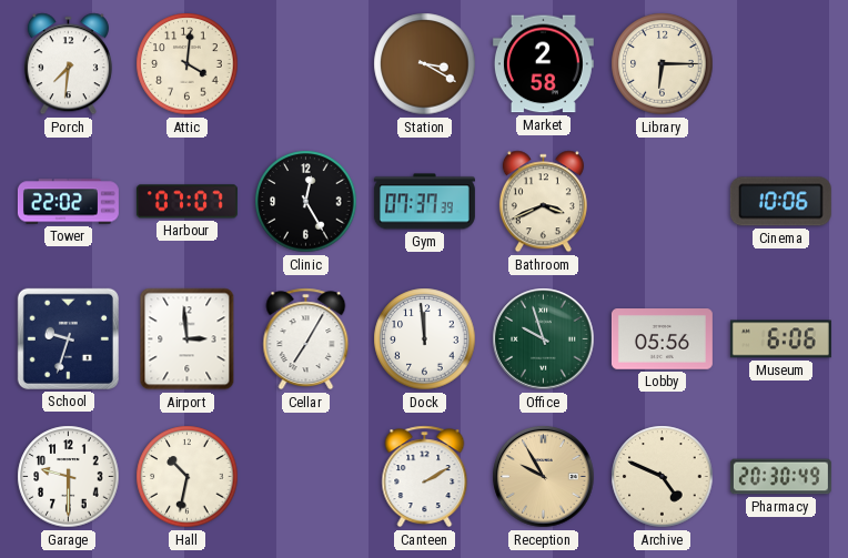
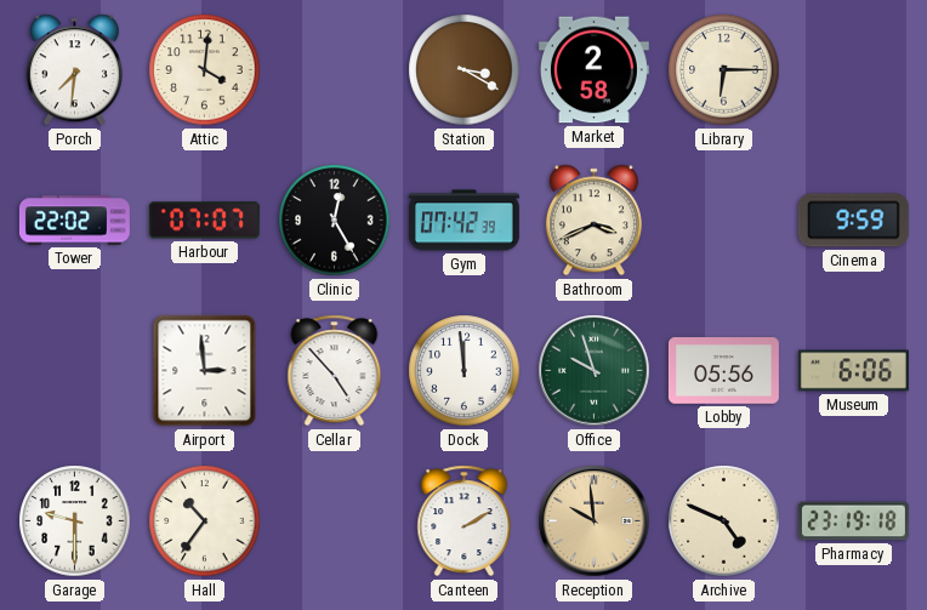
Gym: 07:37 -> 07:42 (463, 221)
Cinema: 10:06 -> 9:59 (853, 221)
School: 9:33 -> none (68, 338)
Cellar: 7:05 -> 4:53 (335, 371)
Hall: 10:32 -> 10:36 (205, 521)
Reception: 9:55 -> 9:59 (595, 521)
Pharmacy: 20:30 -> 23:19 (853, 521)
